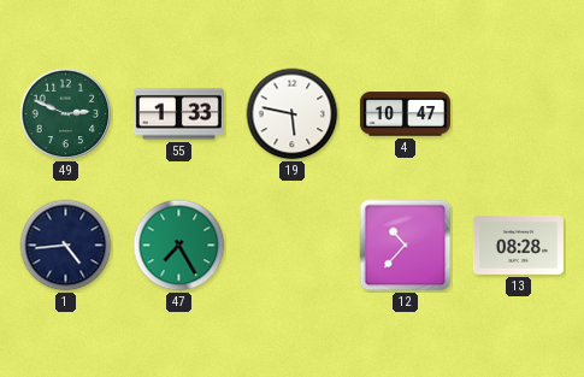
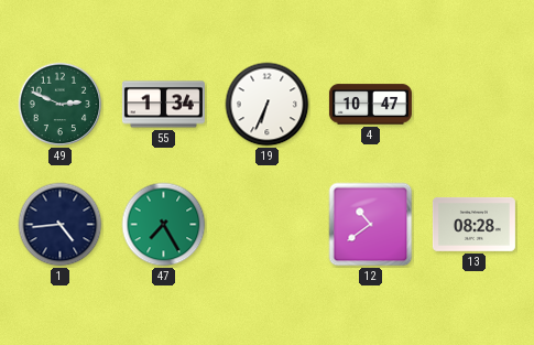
55: 1:33 -> 1:34 (163, 105)
19: 5:47 -> 6:34 (268, 105)
12: 10:37 -> 10:39 (371, 225)
